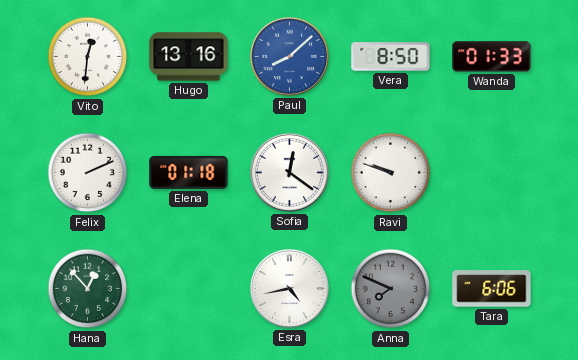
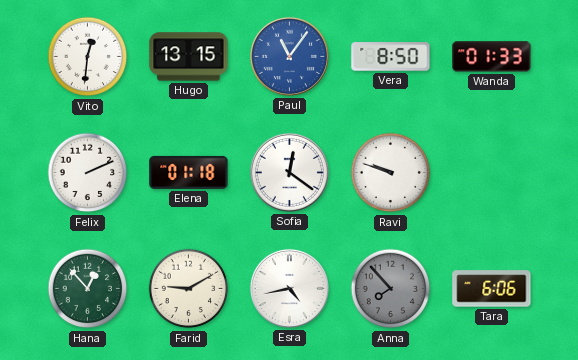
Hugo: 13:16 -> 13:15 (189, 57)
Paul: 8:08 -> 11:06 (289, 56)
Farid: none -> 9:10 (189, 289)
Anna: 7:49 -> 7:53 (391, 289)
